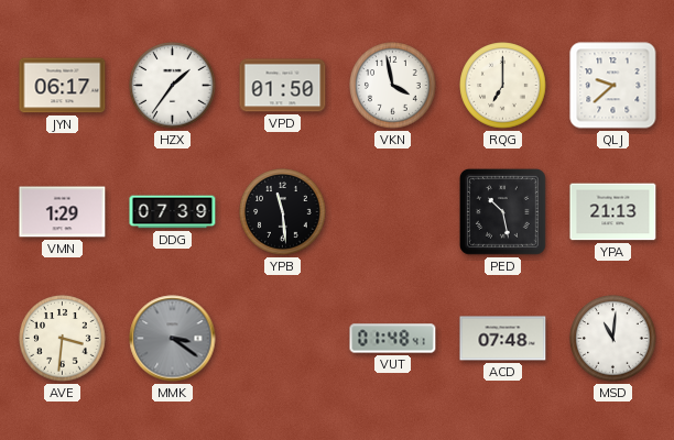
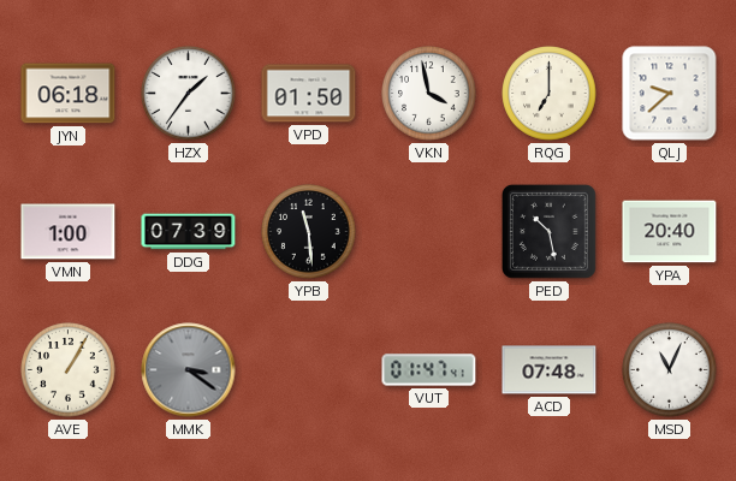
JYN: 06:17 -> 06:18 (69, 94)
VMN: 1:29 -> 1:00 (69, 232)
YPA: 21:13 -> 20:40 (670, 232)
AVE: 3:31 -> 1:05 (69, 370)
VUT: 01:48 -> 01:47 (429, 370)
MSD: 11:01 -> 11:04 (670, 370)
